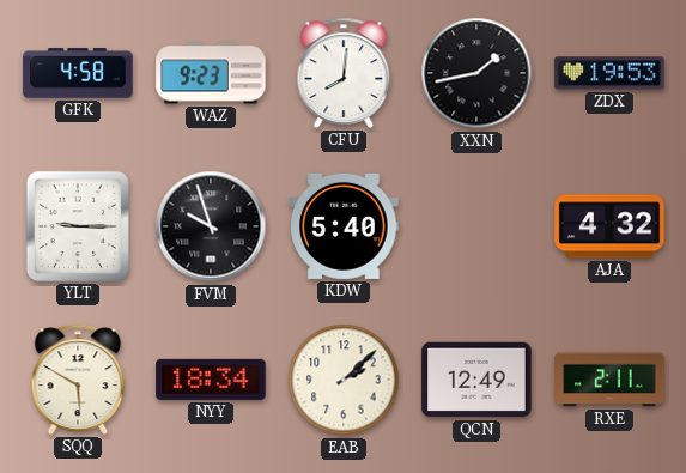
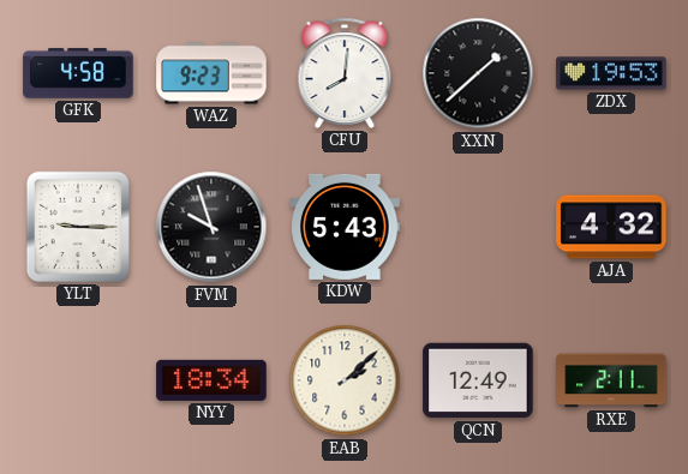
XXN: 1:43 -> 1:38 (478, 73)
KDW: 5:40 -> 5:43 (345, 227)
SQQ: 5:50 -> none (78, 380)
